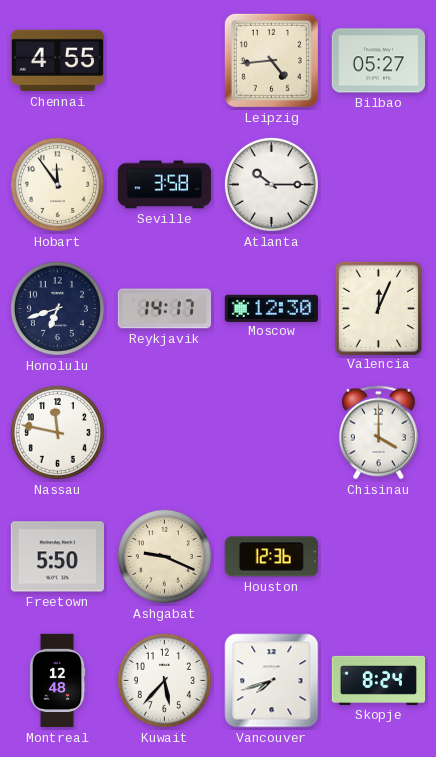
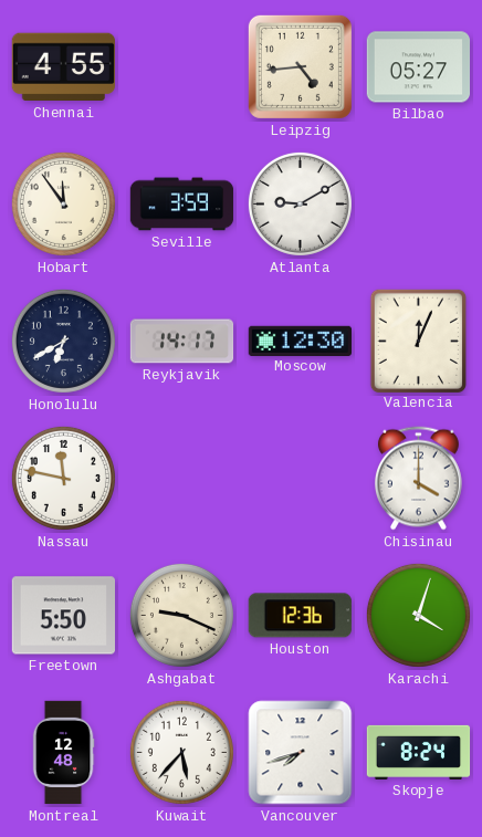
Seville: 3:58 -> 3:59 (182, 205)
Atlanta: 10:15 -> 9:10 (300, 203)
Honolulu: 6:42 -> 6:40 (63, 341)
Karachi: none -> 4:03 (418, 615)
